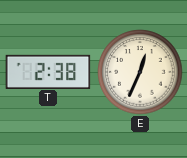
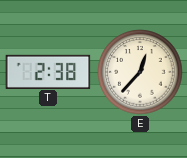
E: 12:34 -> 12:37 (140, 72)
